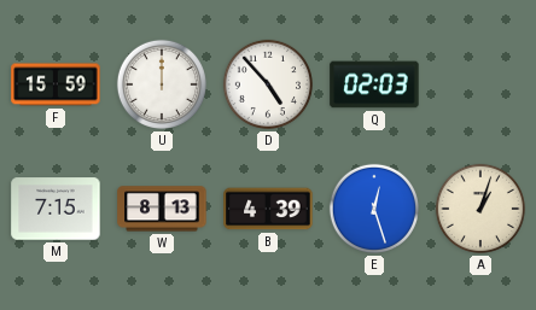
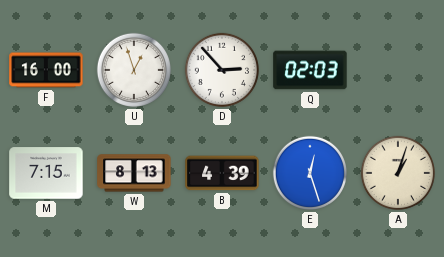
F: 15:59 -> 16:00 (46, 70)
U: 12:00 -> 12:57 (134, 70)
D: 4:53 -> 2:53 (222, 70)
